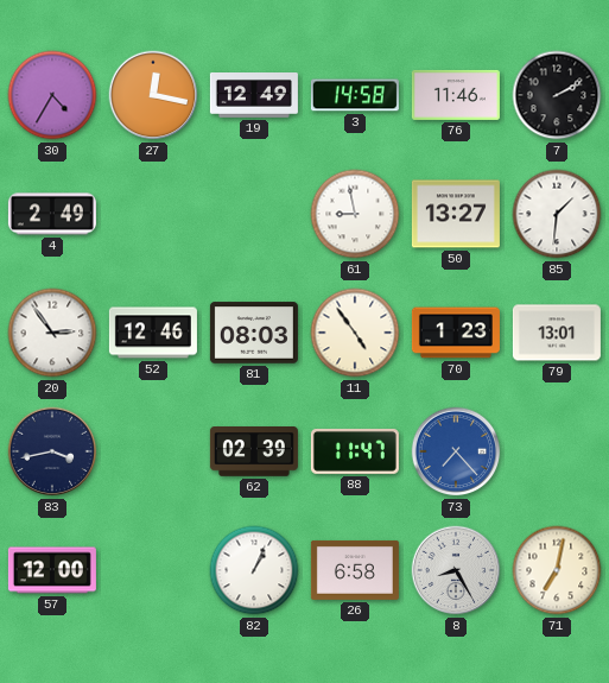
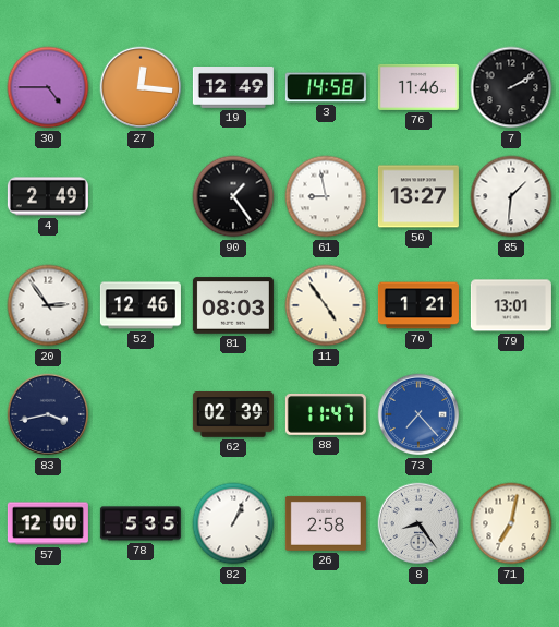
30: 4:35 -> 4:45 (48, 87)
27: 12:17 -> 12:16 (141, 87)
90: none -> 1:24 (233, 196)
70: 1:23 -> 1:21 (418, 305)
78: none -> 5:35 (141, 523)
26: 6:58 -> 2:58 (326, 523)
8: 8:25 -> 8:24 (418, 523)
